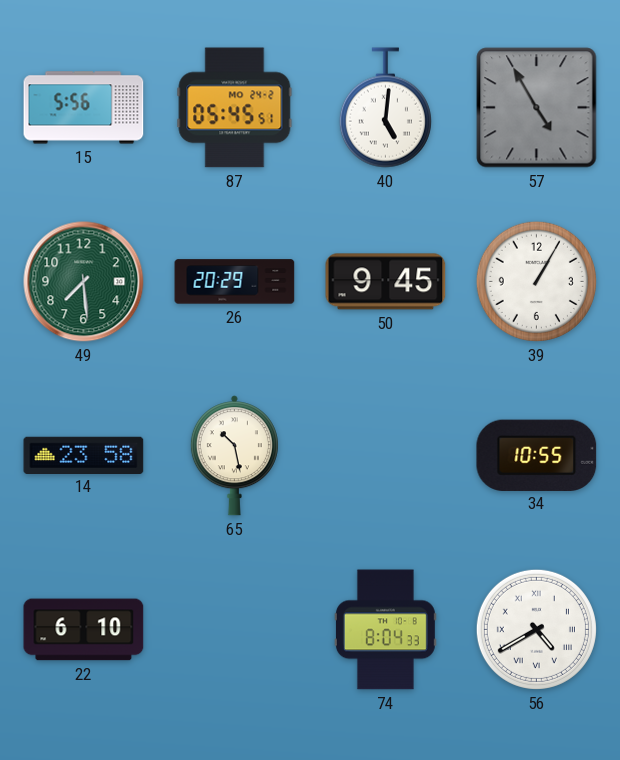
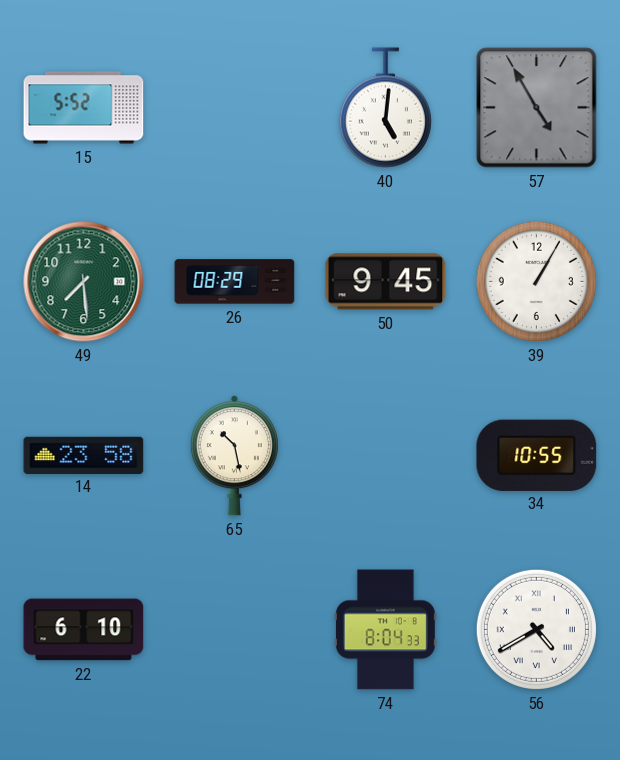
15: 5:56 -> 5:52 (84, 108)
87: 05:45 -> none (235, 108)
26: 20:29 -> 08:29 (235, 282)
